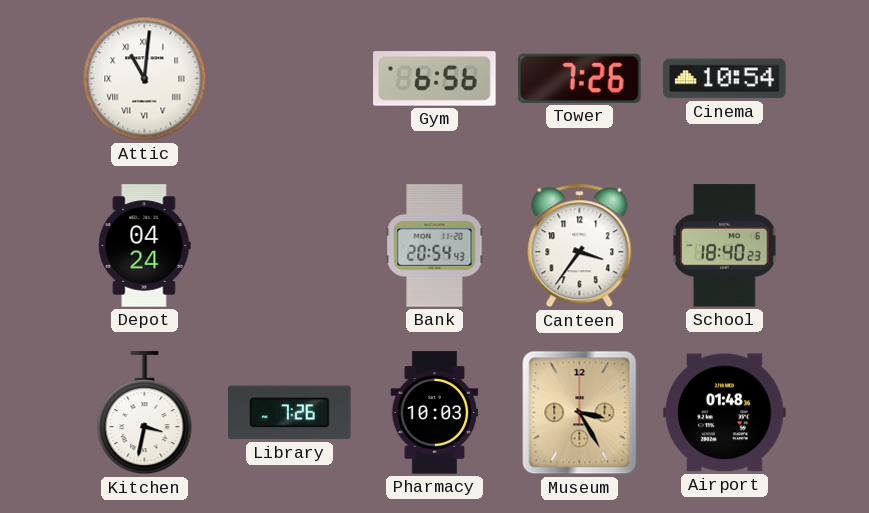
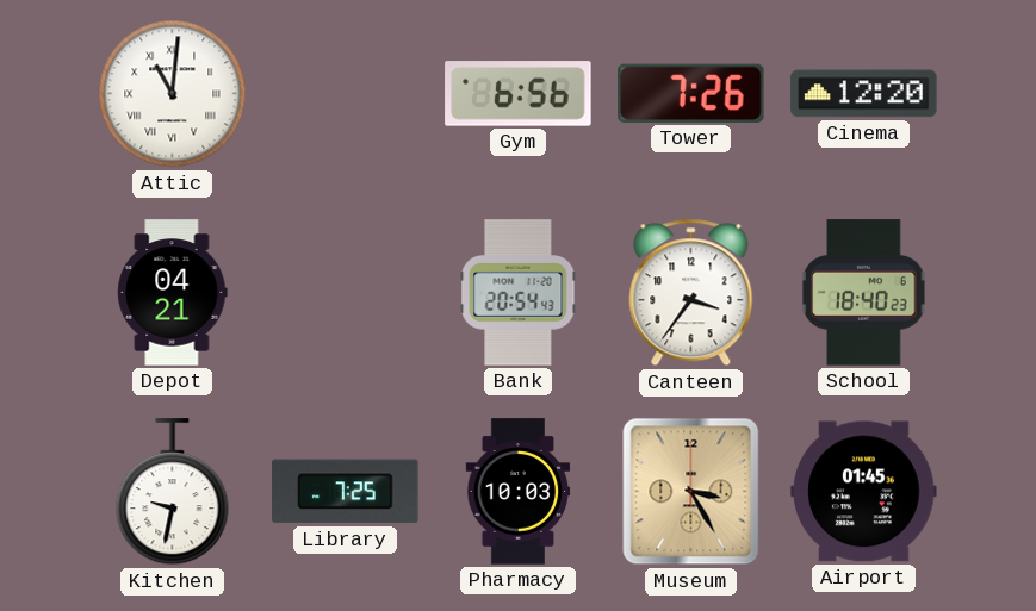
Cinema: 10:54 -> 12:20 (864, 94)
Depot: 04:24 -> 04:21 (173, 293)
Kitchen: 3:32 -> 9:32 (173, 492)
Library: 7:26 -> 7:25 (346, 492)
Airport: 01:48 -> 01:45 (864, 492)
